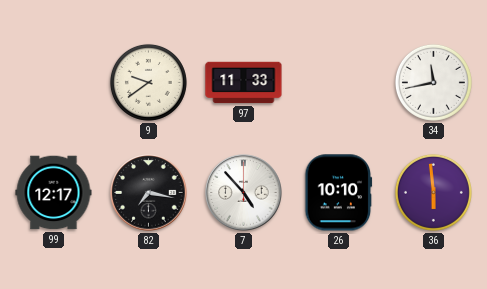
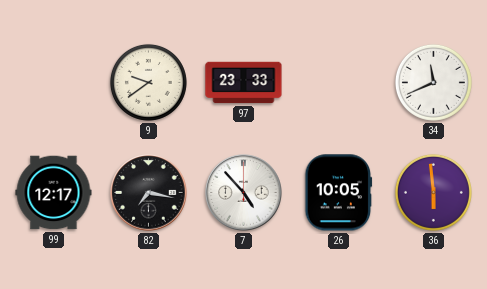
97: 11:33 -> 23:33 (244, 83)
34: 11:43 -> 11:41 (433, 82)
26: 10:10 -> 10:05 (339, 193)
